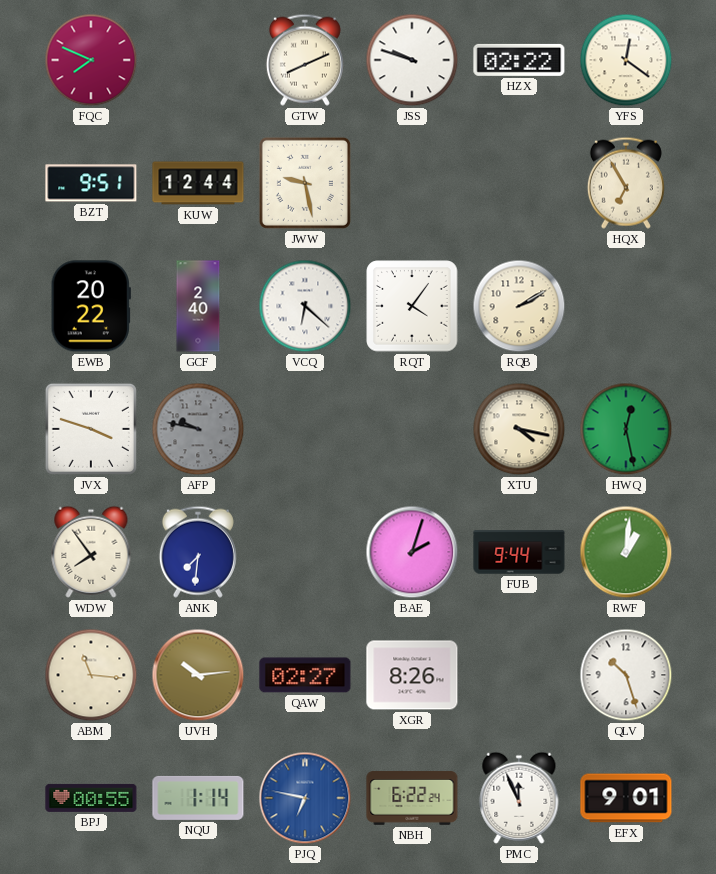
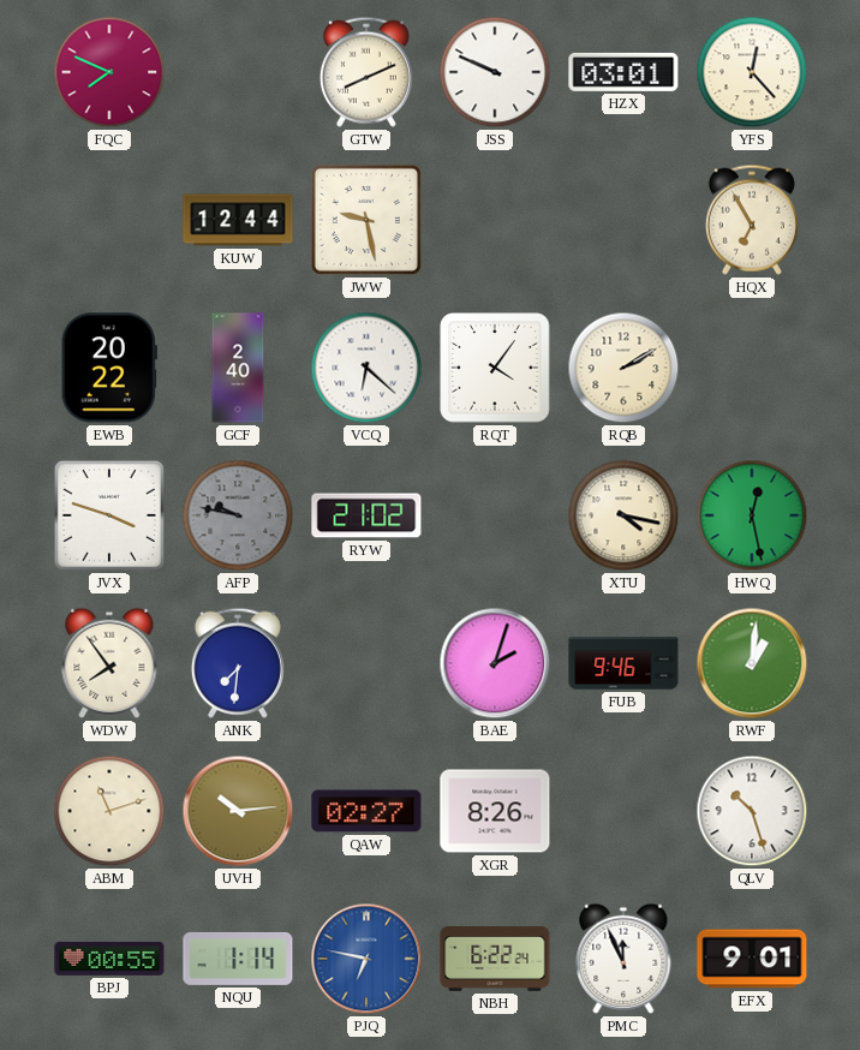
JSS: 9:48 -> 9:49 (495, 72)
HZX: 02:22 -> 03:01 (623, 72)
YFS: 12:21 -> 12:23 (752, 72)
BZT: 9:51 -> none (91, 183)
RYW: none -> 21:02 (366, 515)
FUB: 9:44 -> 9:46 (623, 663)
ABM: 11:16 -> 11:12 (109, 811)
